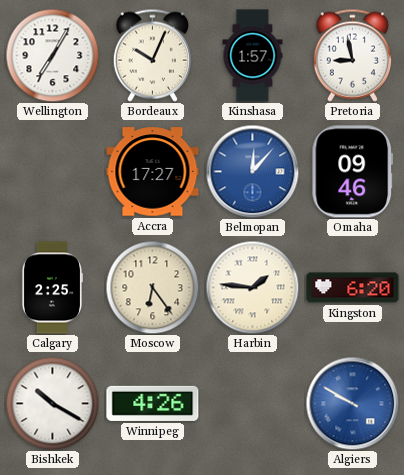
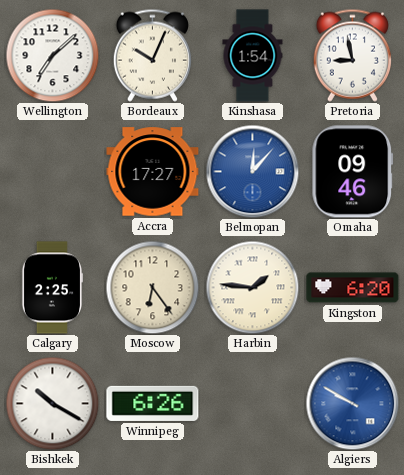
Wellington: 7:05 -> 7:08 (52, 55)
Kinshasa: 1:57 -> 1:54 (253, 56)
Winnipeg: 4:26 -> 6:26 (153, 403)
